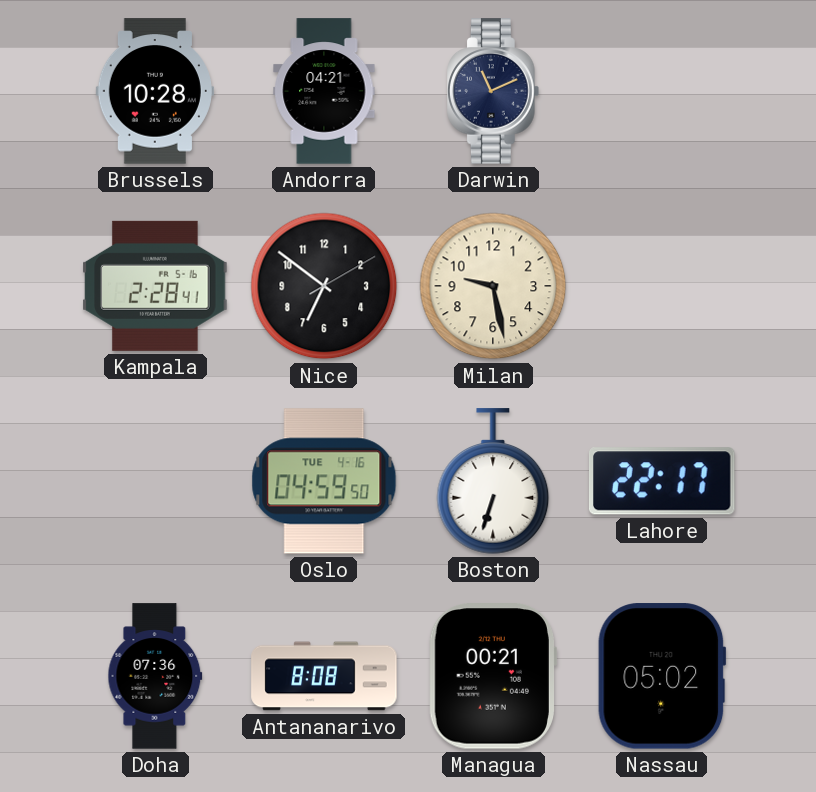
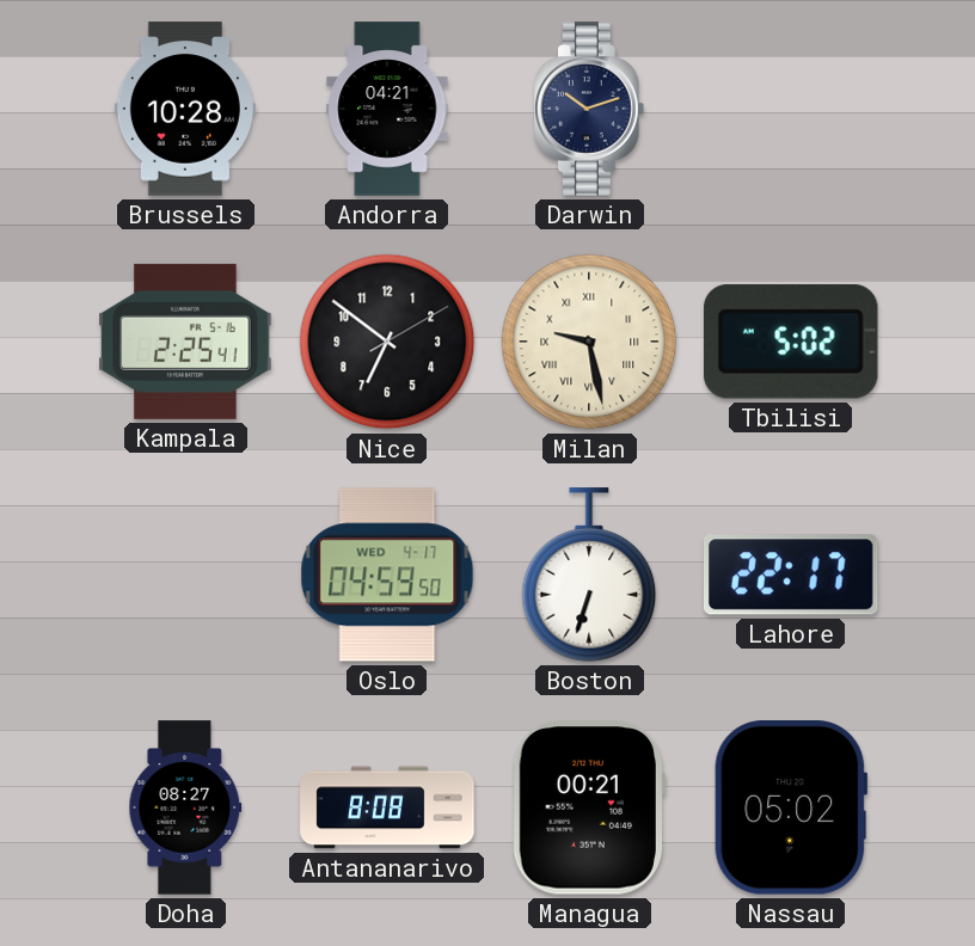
Darwin: 11:11 -> 10:12 (590, 109)
Kampala: 2:28 -> 2:25 (185, 342)
Milan numerals: Arabic -> Roman (589, 342)
Tbilisi: none -> 5:02 (791, 342)
Oslo date: TUE 4-16 -> WED 4-17 (387, 575)
Doha: 07:36 -> 08:27 (185, 807)
